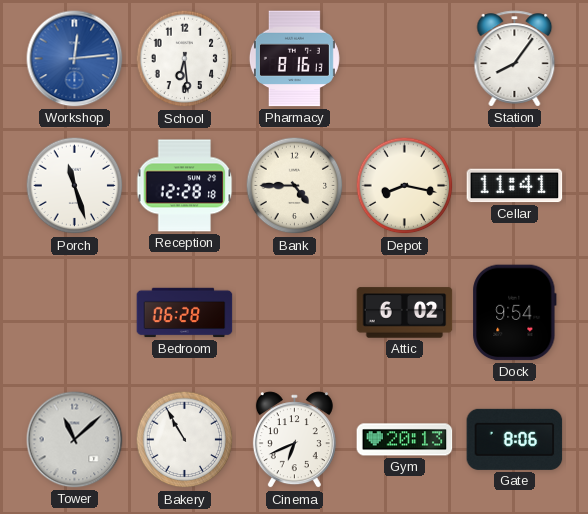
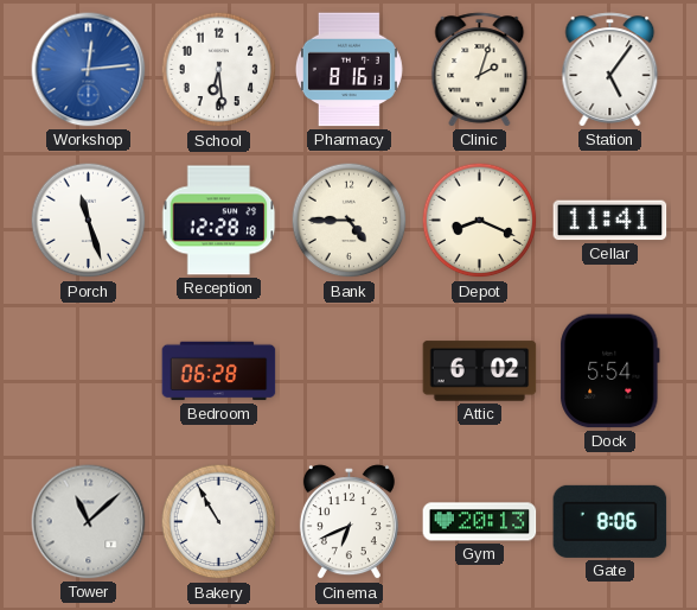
Clinic: none -> 2:03 (480, 70)
Station: 8:06 -> 5:06 (610, 70)
Depot: 8:17 -> 8:19 (480, 221)
Dock: 9:54 -> 5:54 (610, 371)
